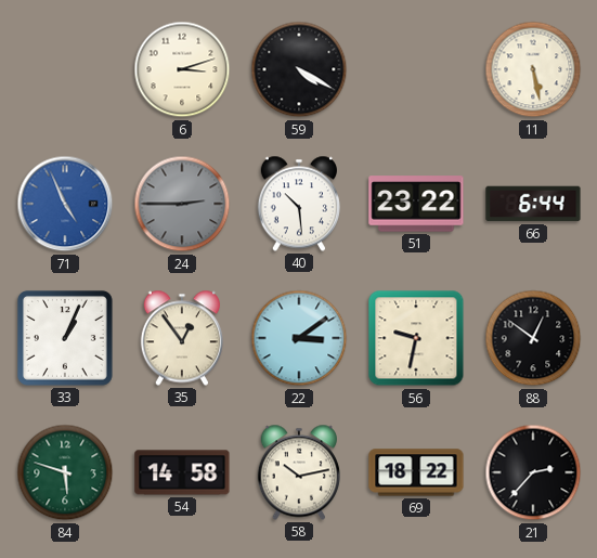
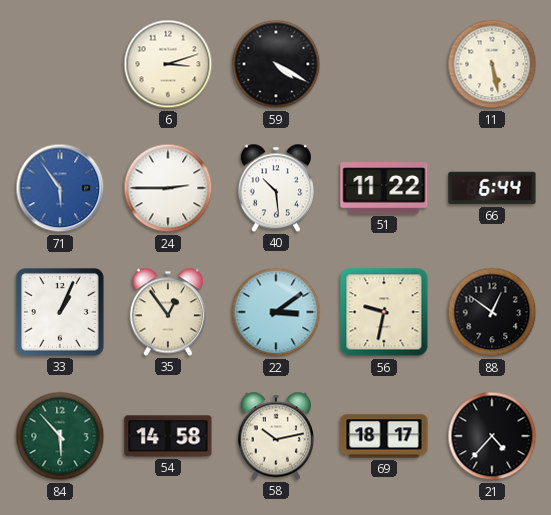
71: 4:56 -> 5:54 (60, 188)
24 dial: grey -> white (168, 188)
51: 23:22 -> 11:22 (384, 188)
84: 5:48 -> 5:53 (60, 436)
69: 18:22 -> 18:17 (384, 436)
21: 2:37 -> 4:37 (492, 436)
